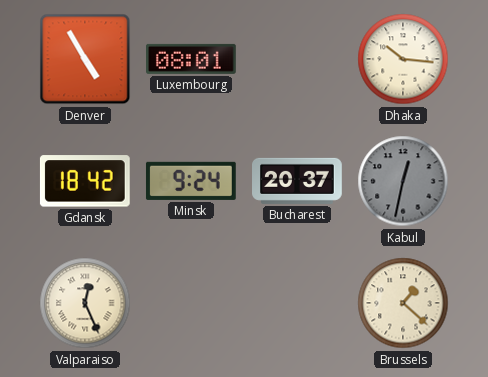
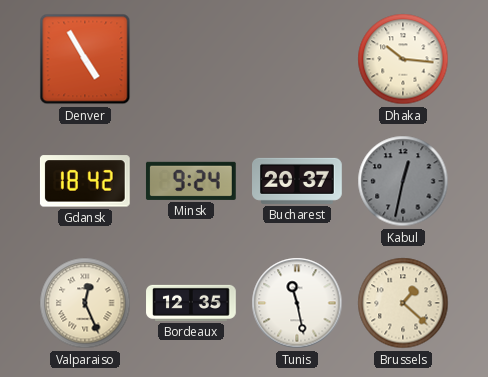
Luxembourg: 08:01 -> none (192, 59)
Bordeaux: none -> 12:35 (191, 303)
Tunis: none -> 11:28 (297, 303)
